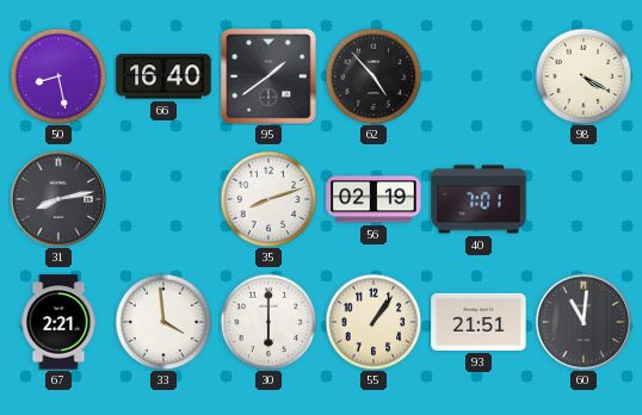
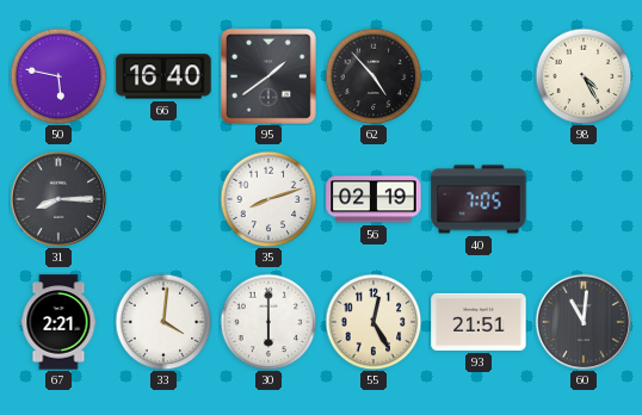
50: 8:28 -> 5:47 (58, 76)
98: 4:20 -> 4:25 (584, 76)
31: 8:13 -> 8:15 (58, 199)
40: 7:01 -> 7:05 (479, 199)
33: 3:59 -> 4:01 (163, 322)
55: 1:06 -> 12:25 (374, 322)
